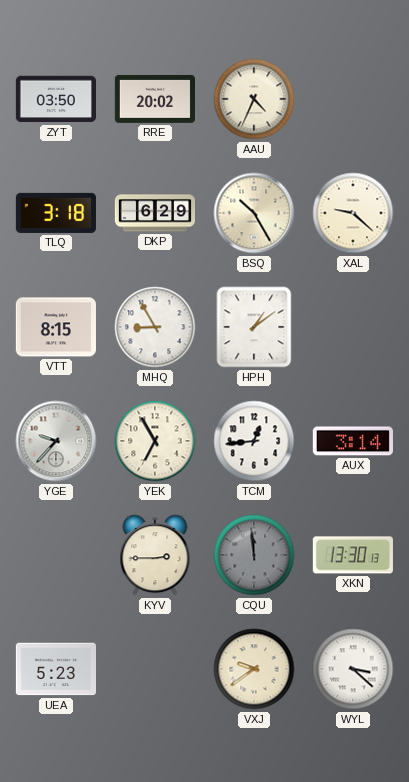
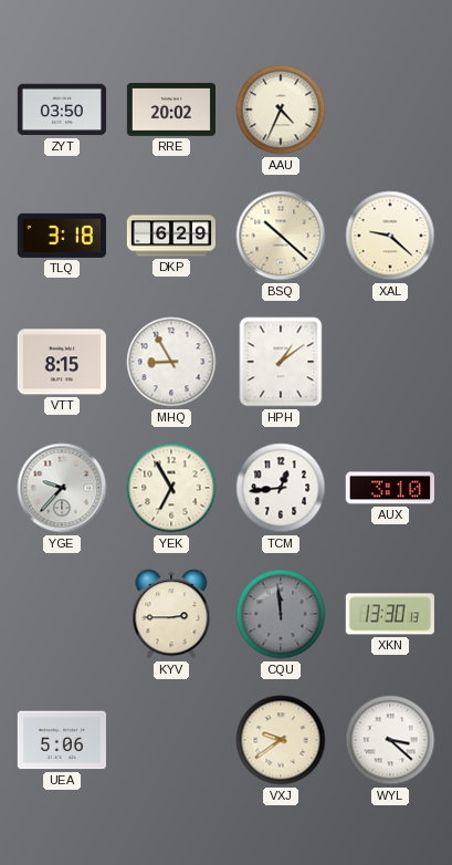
BSQ: 10:25 -> 10:22 (281, 236)
AUX: 3:14 -> 3:10 (390, 488)
UEA: 5:23 -> 5:06 (61, 740)
